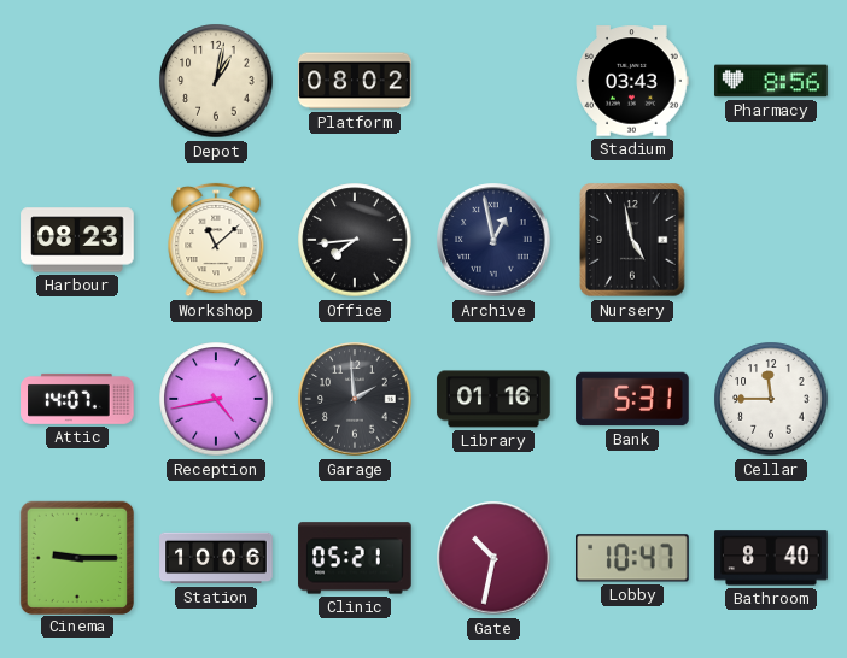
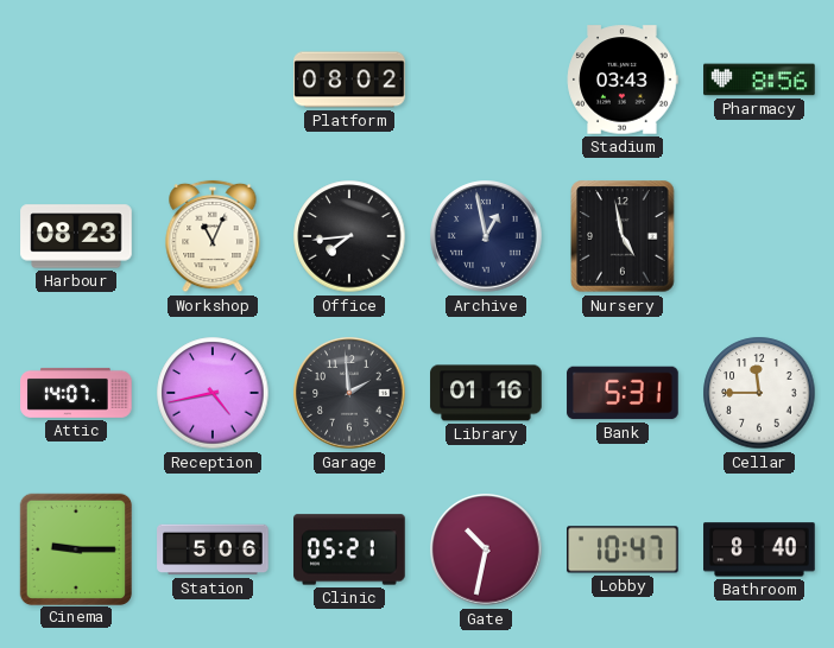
Depot: 1:02 -> none (216, 81)
Workshop: 11:08 -> 11:04 (213, 236)
Station: 10:06 -> 5:06 (213, 549)
